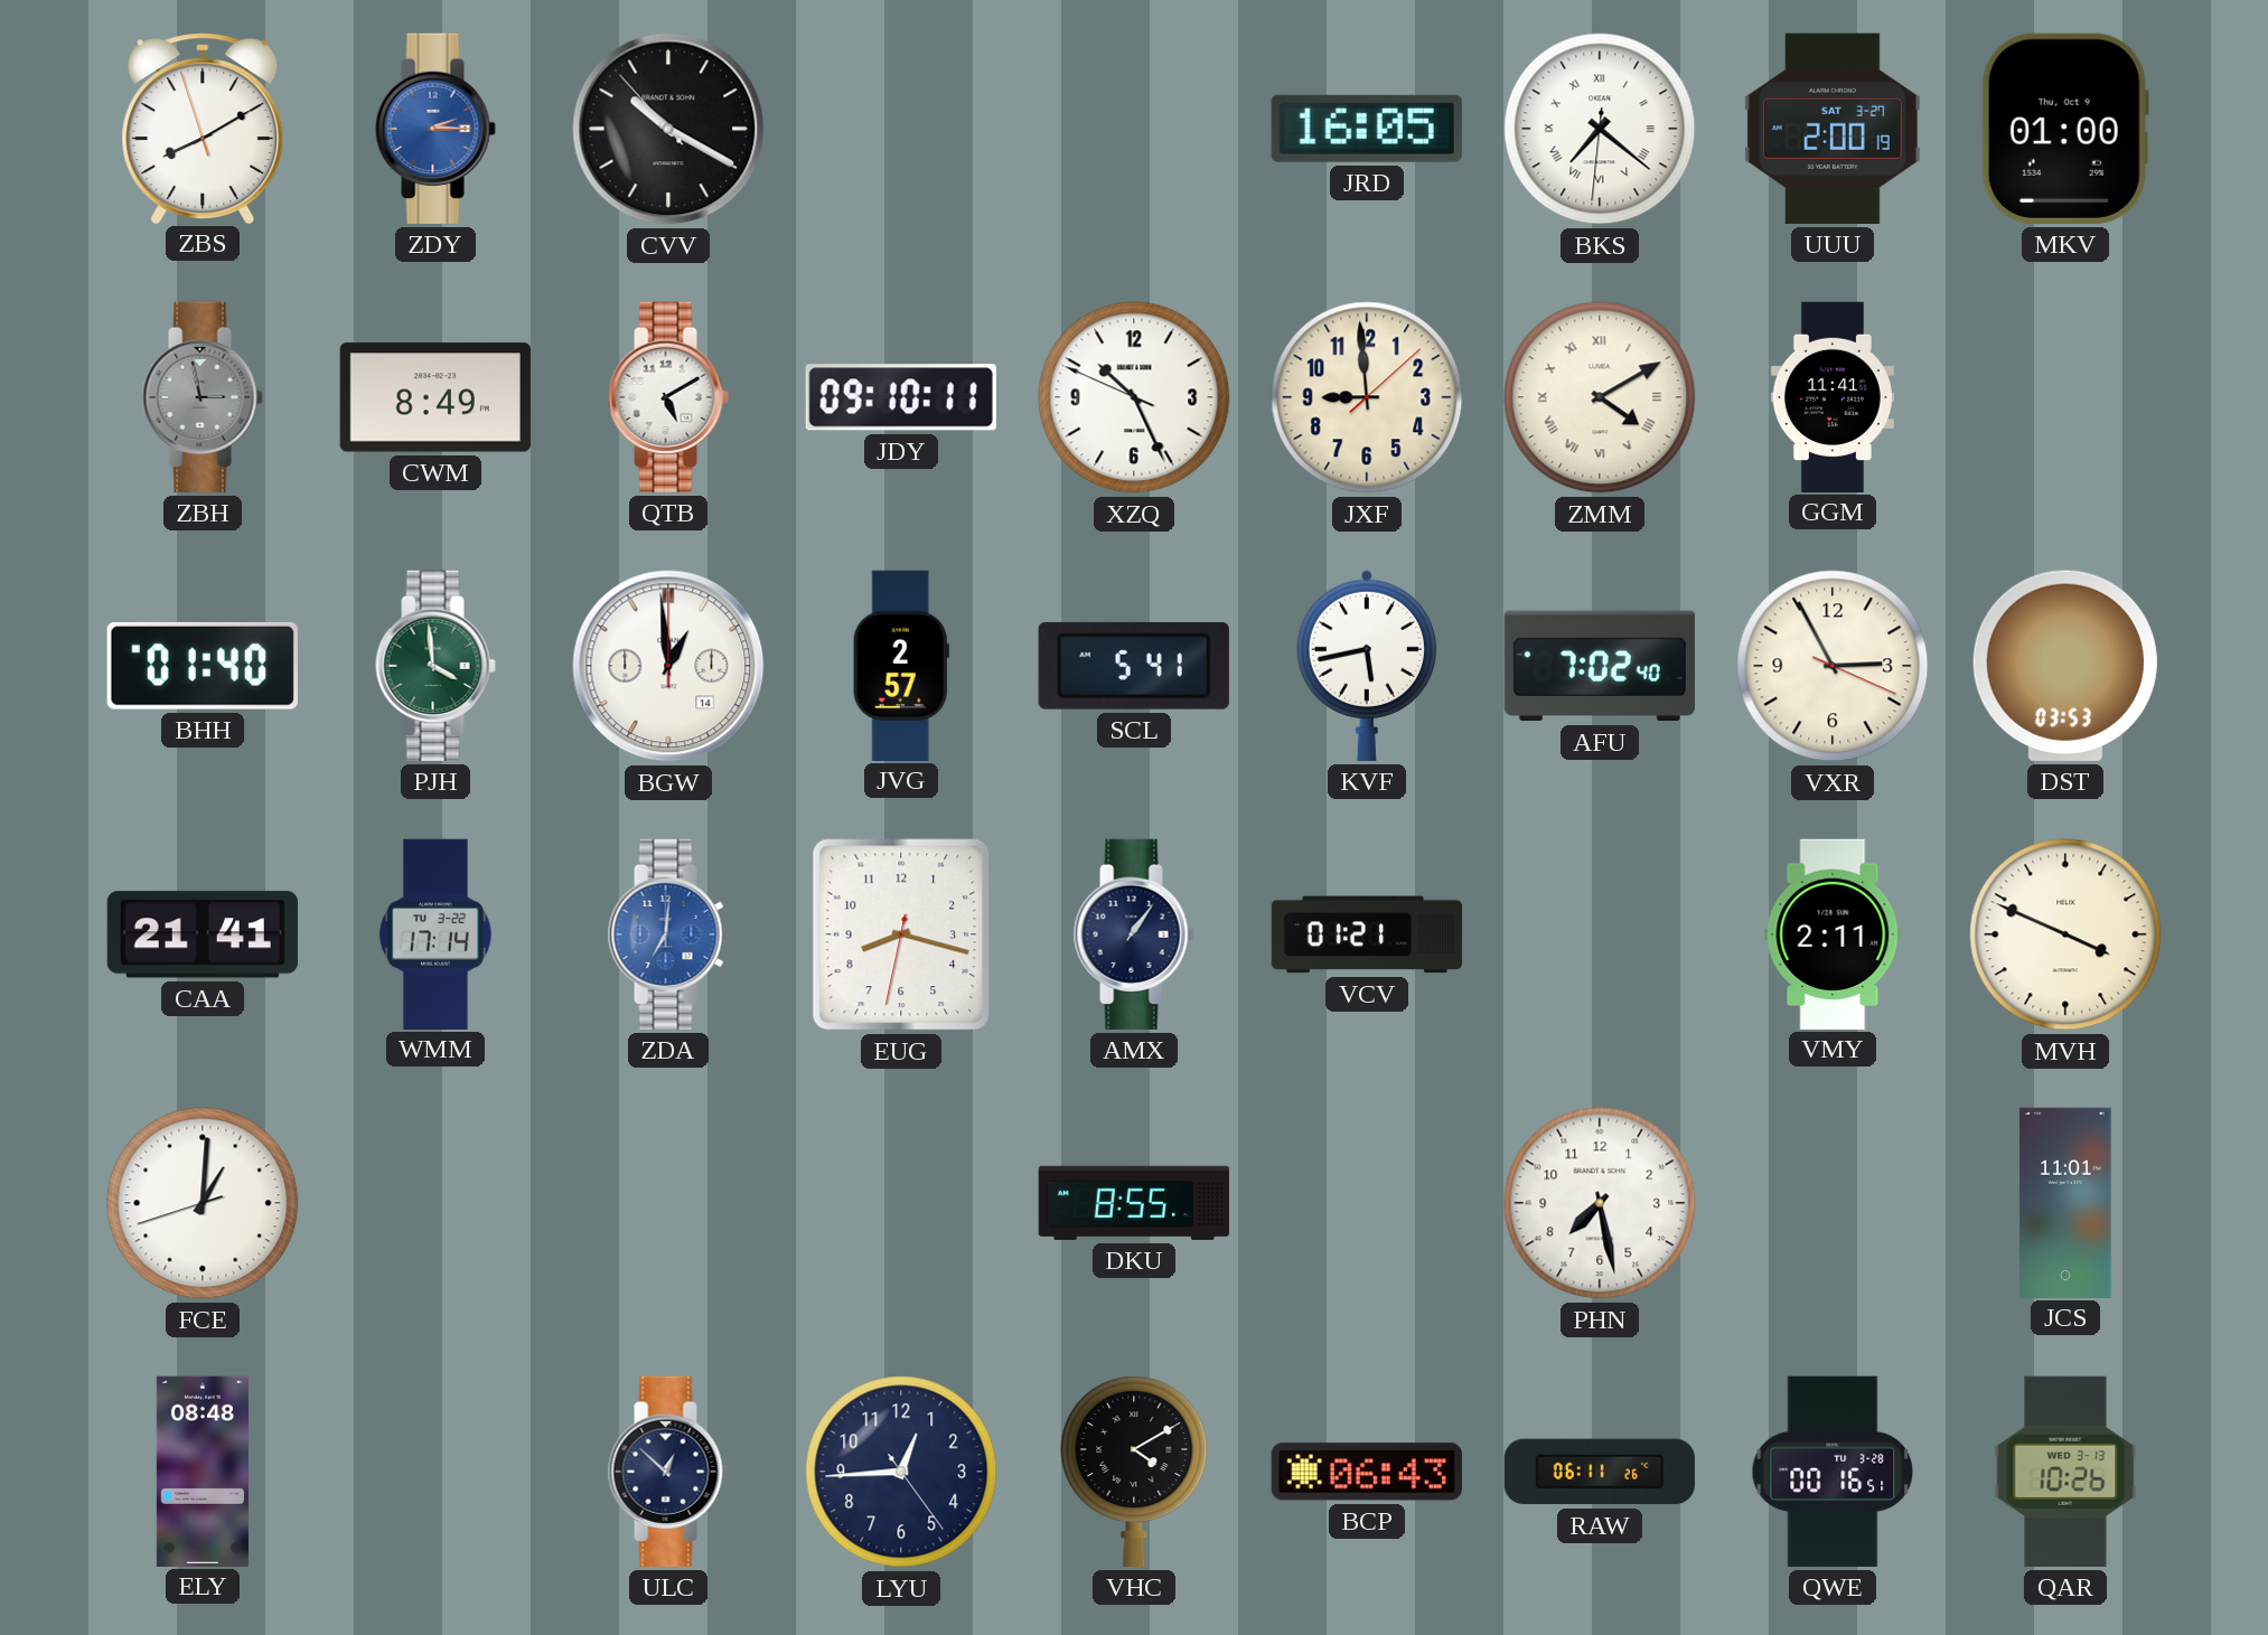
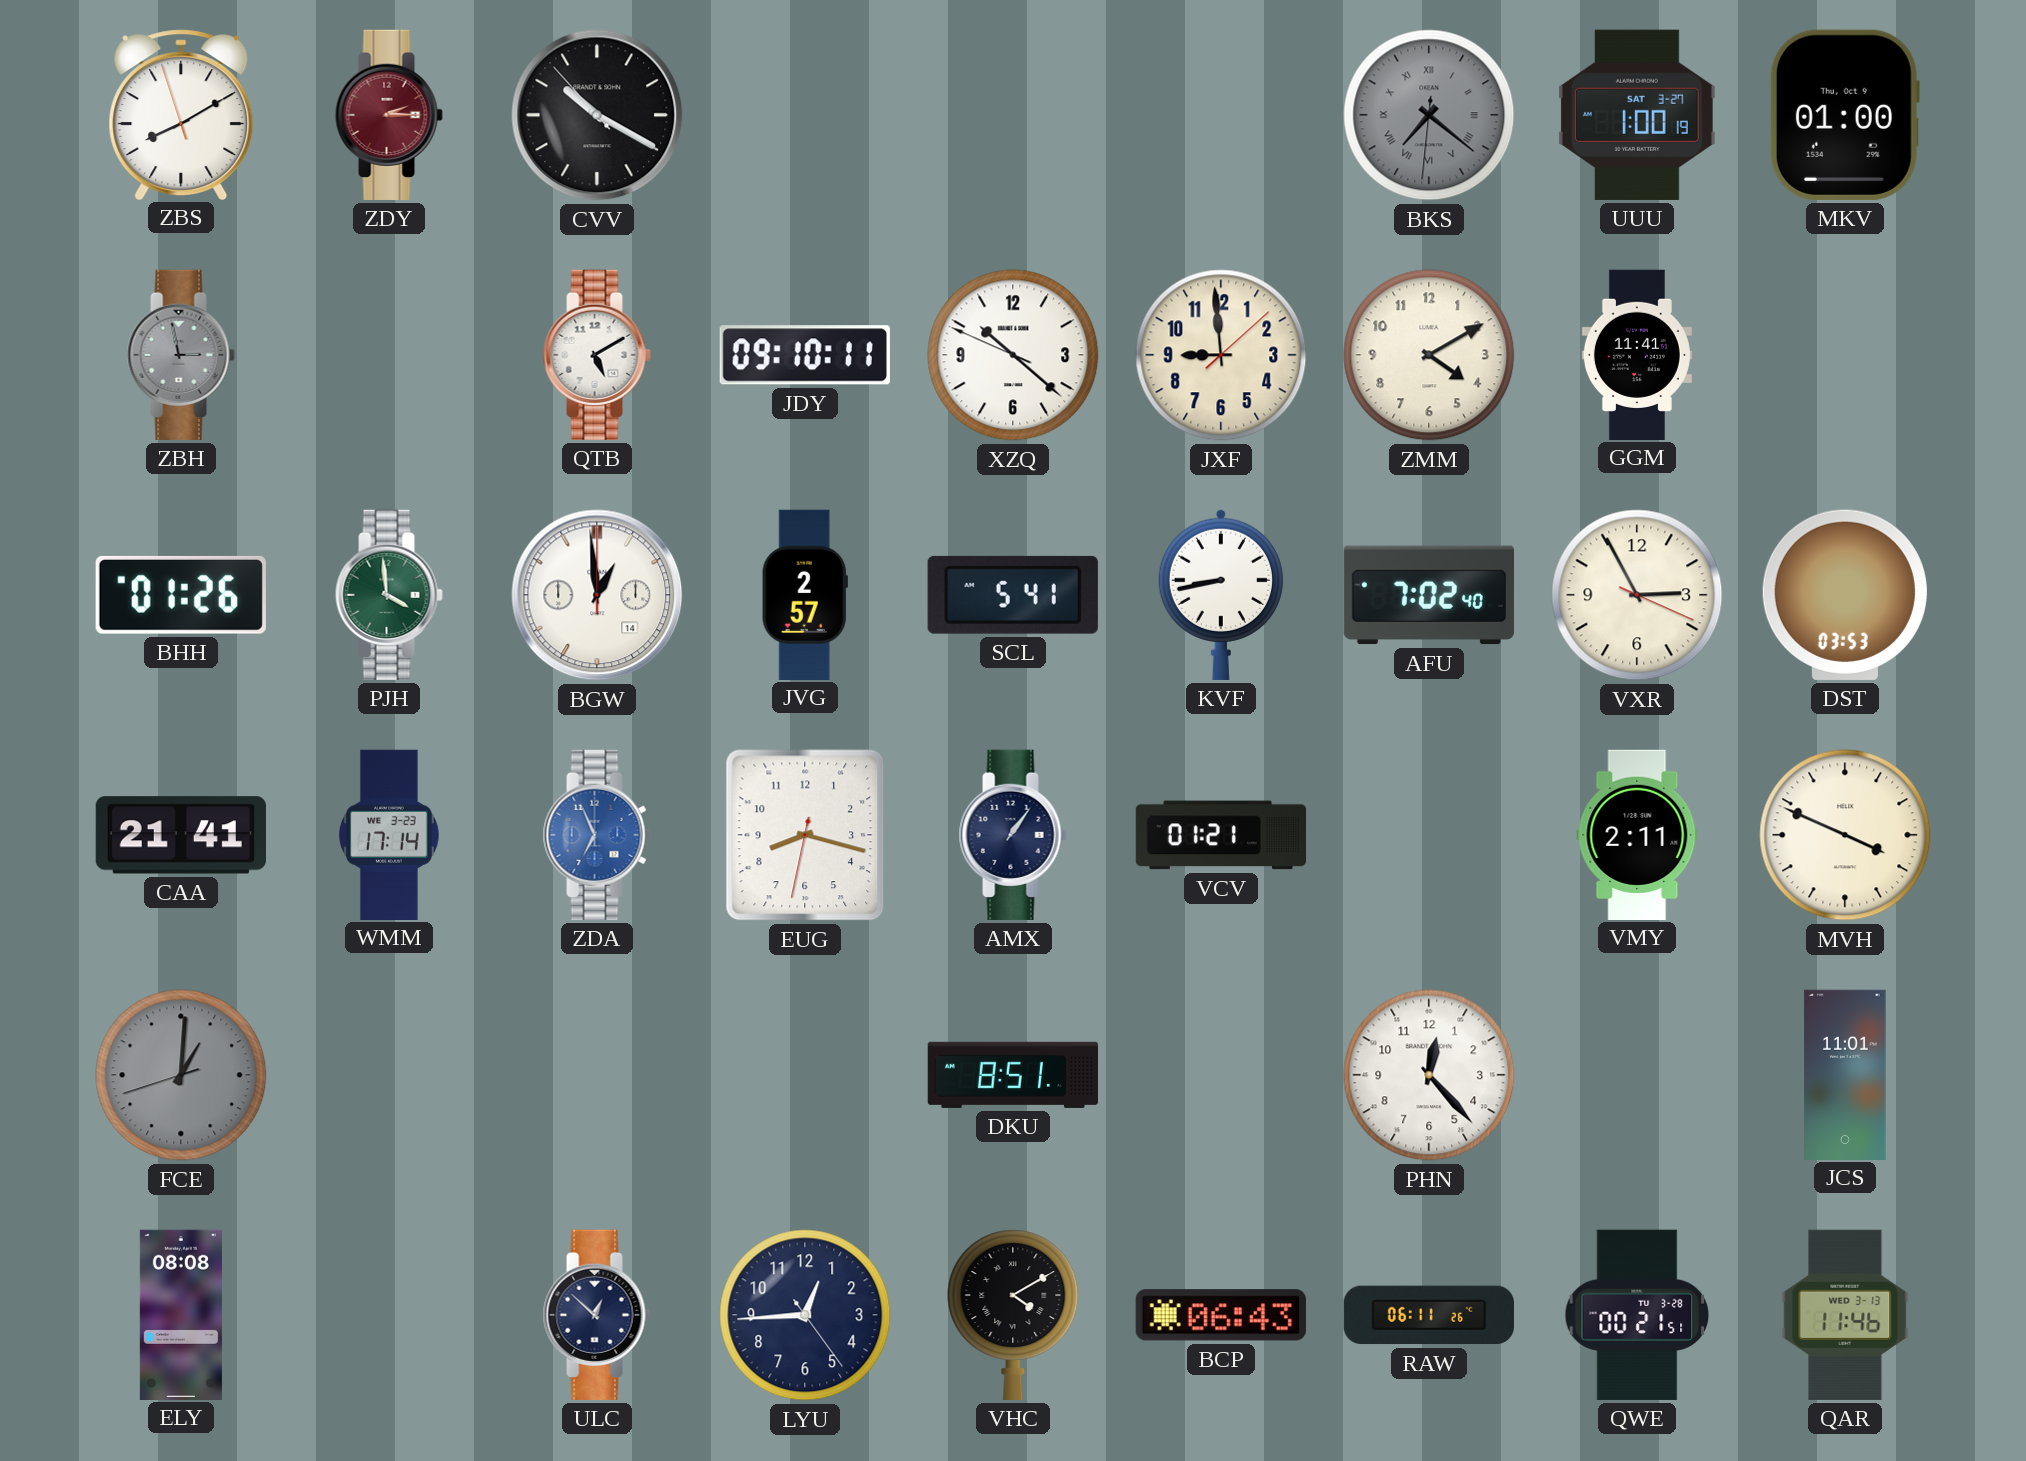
ZDY dial: blue -> burgundy (389, 115)
JRD: 16:05 -> none (1367, 129)
BKS dial: white -> grey (1429, 115)
UUU: 2:00 -> 1:00 (1637, 115)
CWM: 8:49 -> none (435, 397)
XZQ: 10:25 -> 10:21 (1013, 355)
ZMM numerals: Roman -> Arabic (1429, 355)
BHH: 01:40 -> 01:26 (181, 595)
KVF: 5:43 -> 8:43 (1221, 595)
WMM date: TU 3-22 -> WE 3-23 (389, 834)
ZDA: 7:01 -> 6:56 (597, 835)
FCE dial: white -> grey (181, 1075)
DKU: 8:55 -> 8:51 (1013, 1075)
PHN: 7:28 -> 12:23 (1429, 1075)
ELY: 08:48 -> 08:08 (181, 1314)
QWE: 00:16 -> 00:21 (1637, 1315)
QAR: 10:26 -> 11:46 (1845, 1315)
